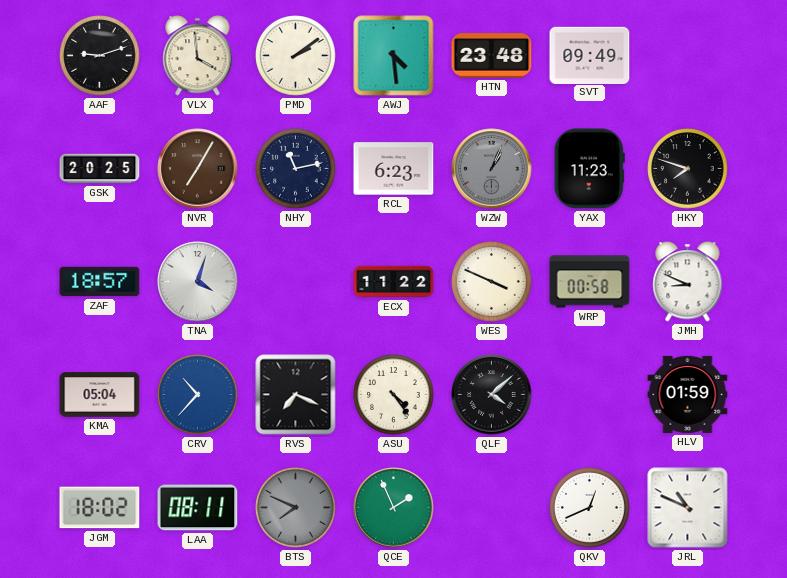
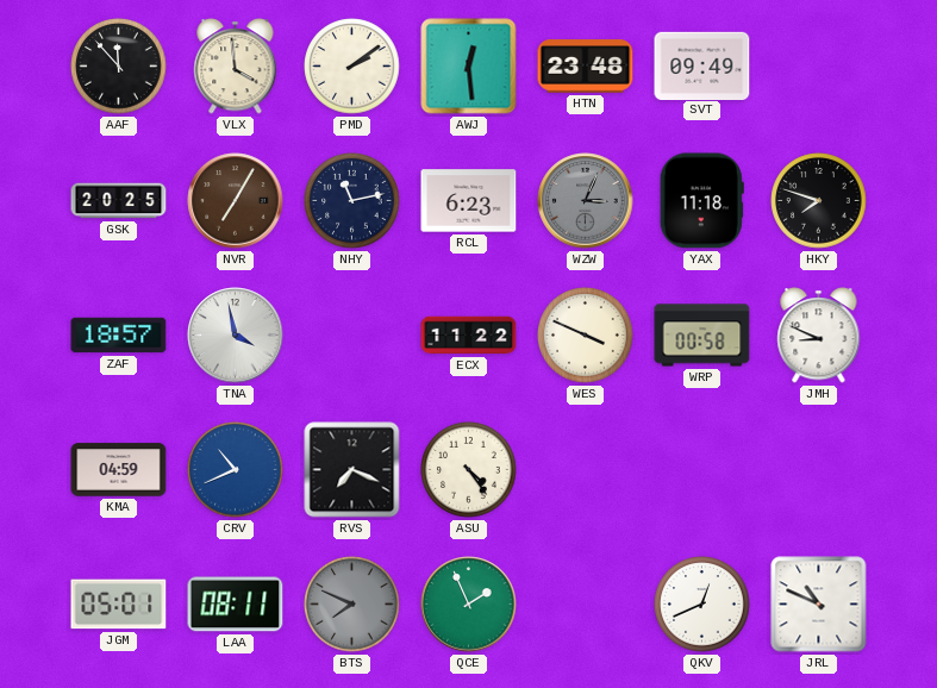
AAF: 9:12 -> 11:53 (119, 67)
AWJ: 4:29 -> 12:29 (469, 67)
WZW: 1:04 -> 3:04 (586, 201)
YAX: 11:23 -> 11:18 (701, 201)
TNA: 4:03 -> 3:58 (236, 336)
KMA: 05:04 -> 04:59 (119, 470)
CRV: 10:37 -> 10:41 (236, 470)
QLF: 4:08 -> none (492, 395)
HLV: 01:59 -> none (688, 394)
JGM: 18:02 -> 05:01 (119, 605)
